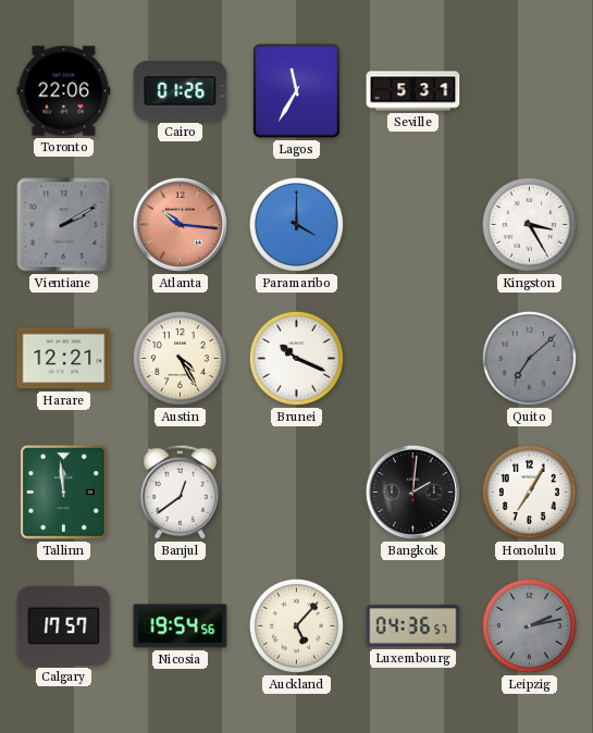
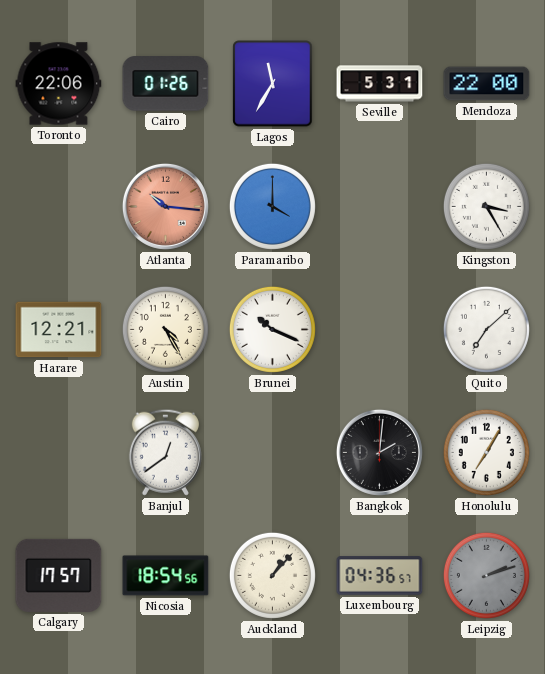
Mendoza: none -> 22:00 (487, 84)
Vientiane: 2:10 -> none (64, 225)
Quito dial: grey -> white (486, 329)
Tallinn: 11:59 -> none (64, 493)
Nicosia: 19:54 -> 18:54 (166, 576)
Auckland: 5:07 -> 1:07 (272, 575)
Leipzig: 2:13 -> 2:12 (486, 575)
